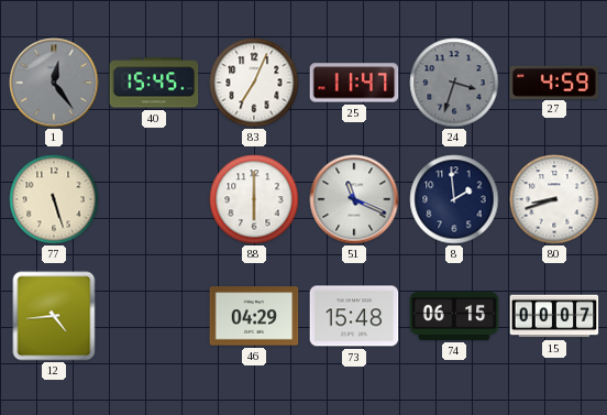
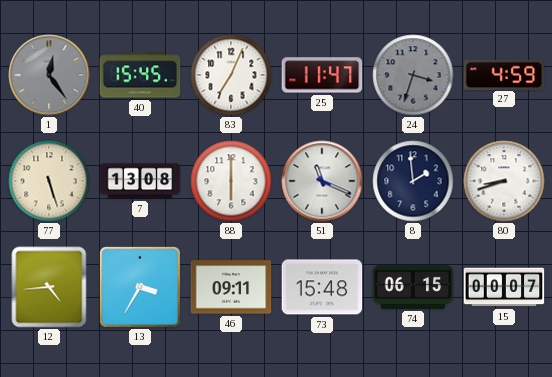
7: none -> 13:08 (140, 181)
13: none -> 3:35 (140, 287)
46: 04:29 -> 09:11 (231, 287)
